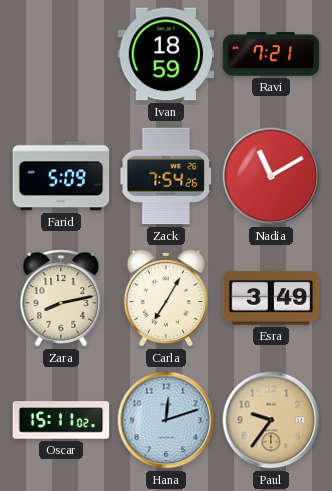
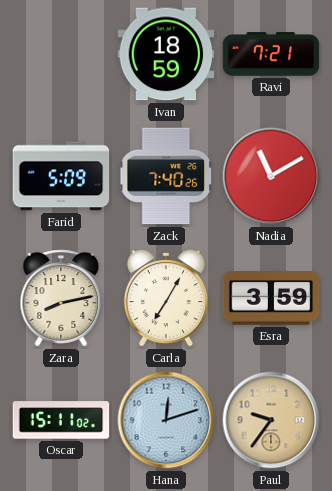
Zack: 7:54 -> 7:40 (166, 176)
Esra: 3:49 -> 3:59 (271, 299)
